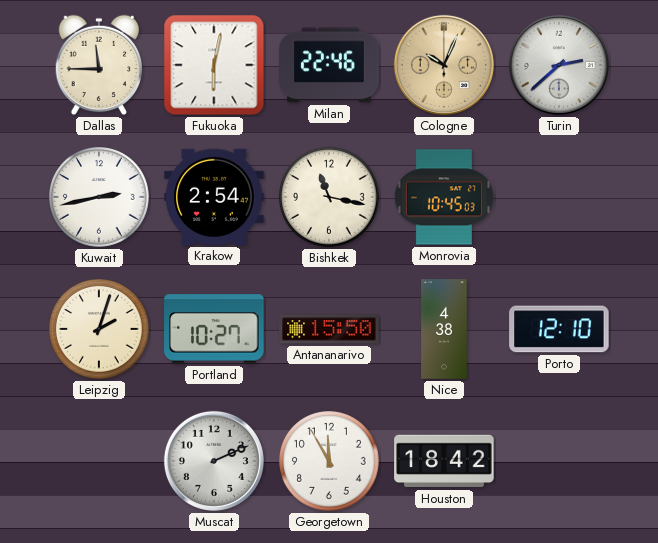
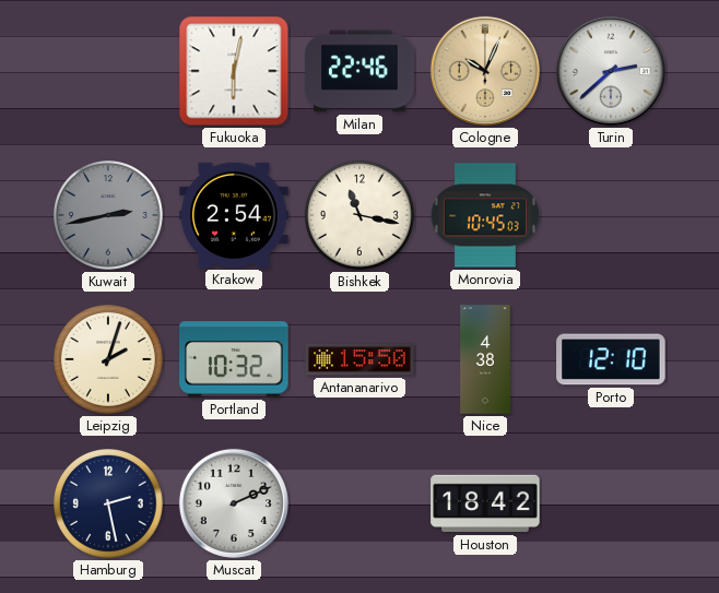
Dallas: 11:45 -> none (99, 65)
Kuwait dial: white -> grey (109, 216)
Portland: 10:27 -> 10:32 (234, 359)
Hamburg: none -> 2:28 (109, 505)
Georgetown: 11:55 -> none (330, 462)
